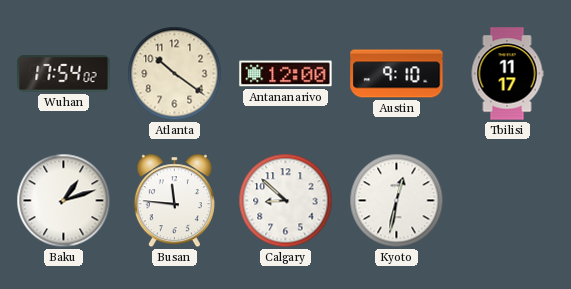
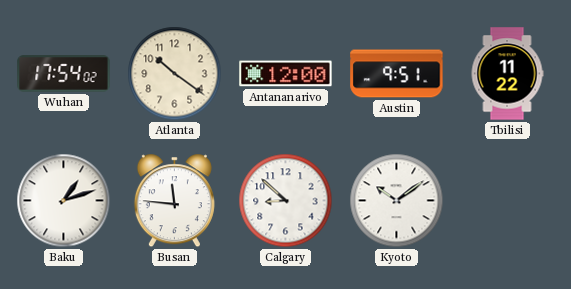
Austin: 9:10 -> 9:51 (397, 74)
Tbilisi: 11:17 -> 11:22 (507, 74)
Kyoto: 12:32 -> 10:09 (397, 201)
